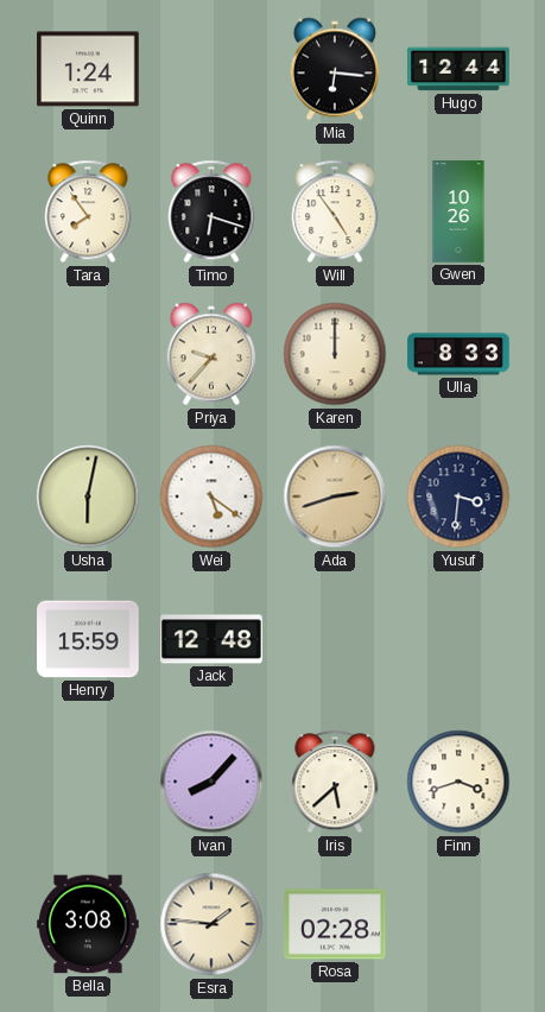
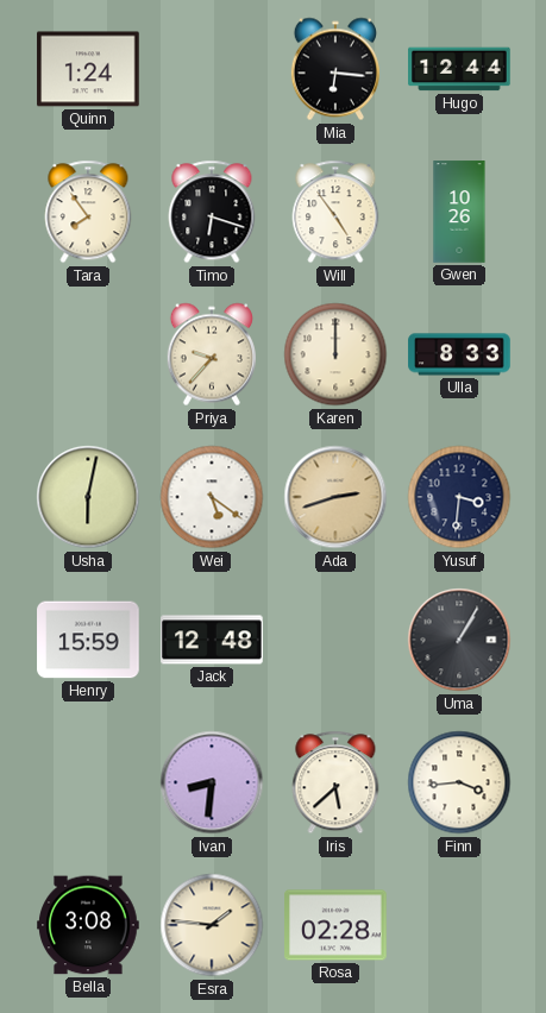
Uma: none -> 1:05 (459, 640)
Ivan: 8:07 -> 8:31 (212, 782)
Finn: 3:42 -> 3:44 (459, 782)
